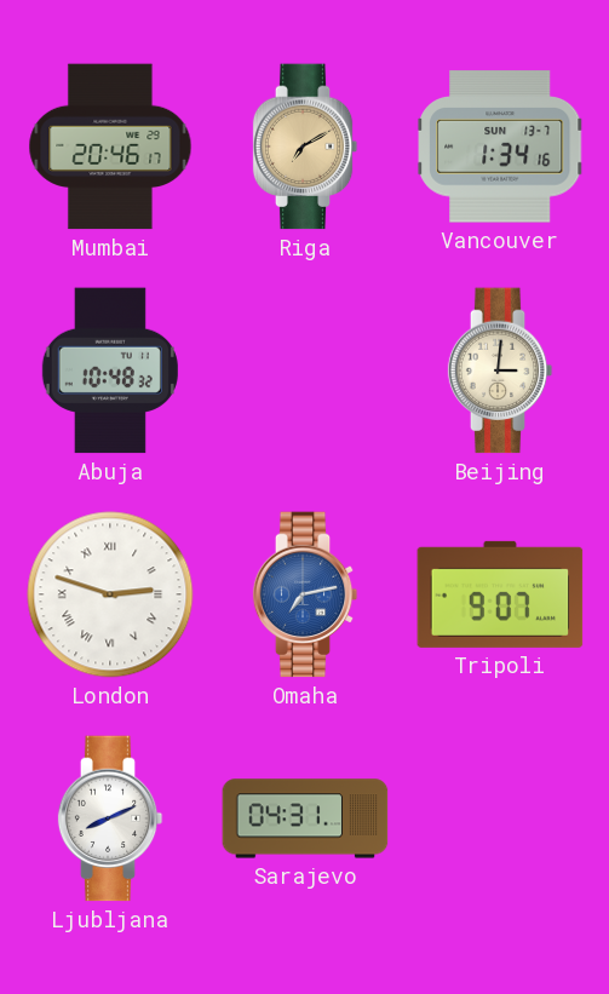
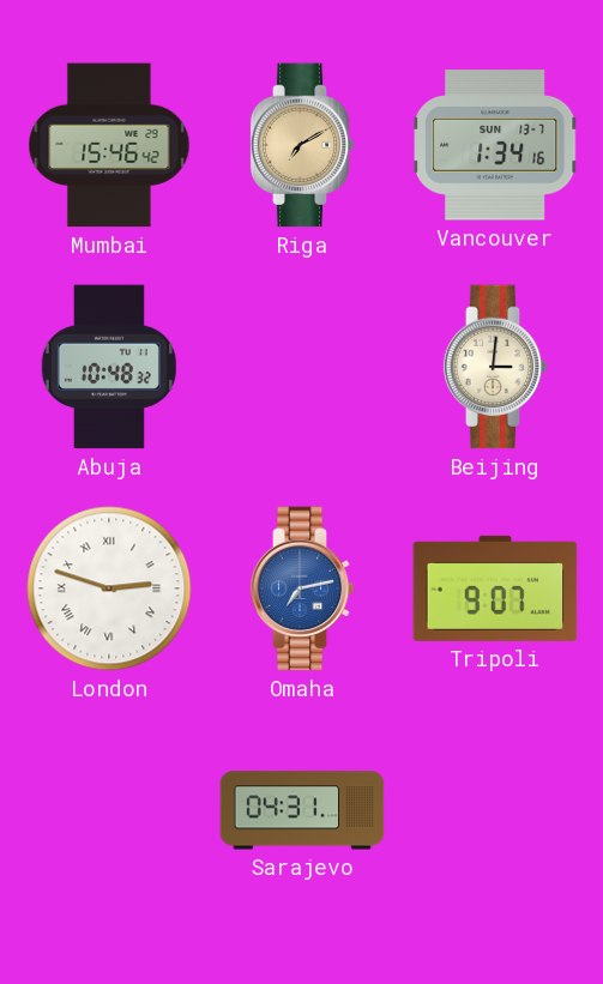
Mumbai: 20:46 -> 15:46 (109, 145)
Ljubljana: 8:11 -> none (110, 818)
